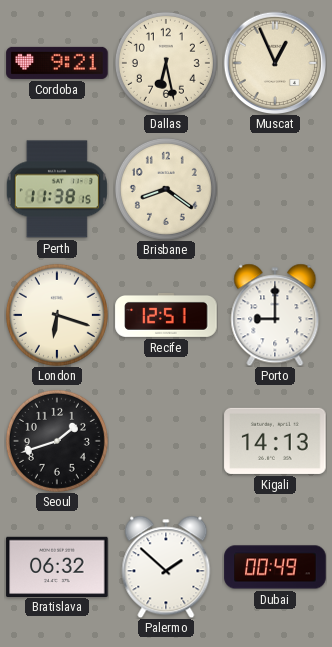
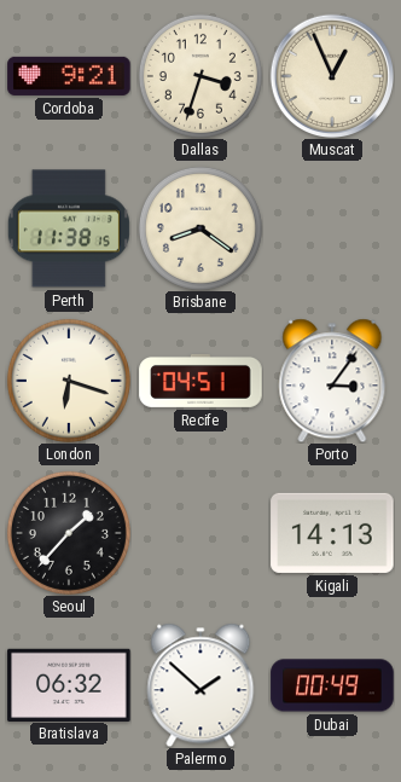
Dallas: 6:28 -> 3:33 (200, 76)
Recife: 12:51 -> 04:51 (200, 381)
Porto: 9:00 -> 3:06 (332, 381)
Seoul: 1:42 -> 1:37 (69, 533)
